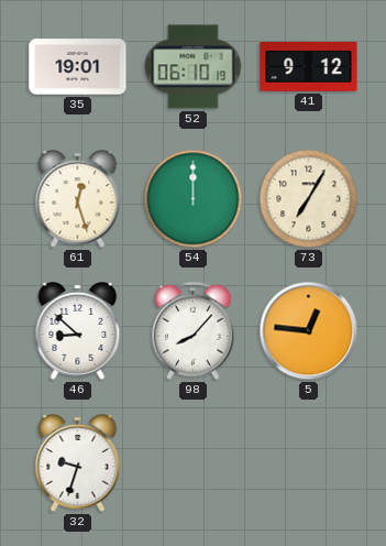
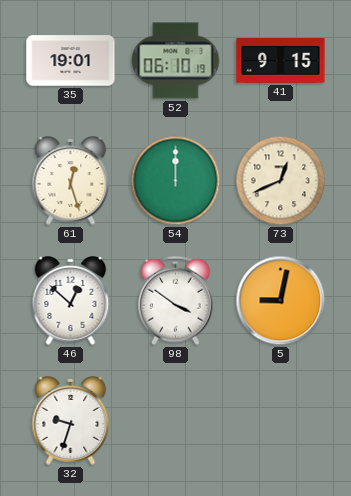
41: 9:12 -> 9:15 (281, 60)
73: 7:05 -> 12:41 (281, 181)
46: 8:52 -> 12:52 (71, 301)
98: 8:07 -> 3:51 (176, 301)
5: 12:46 -> 9:02 (281, 301)
